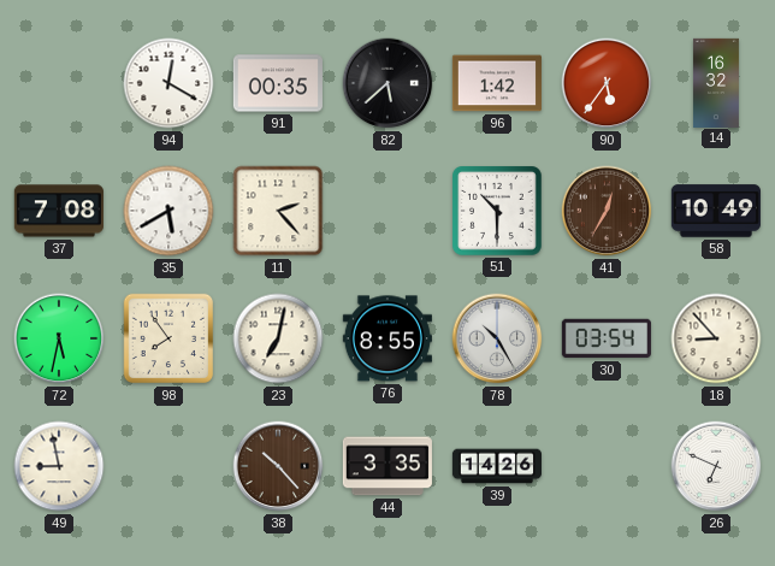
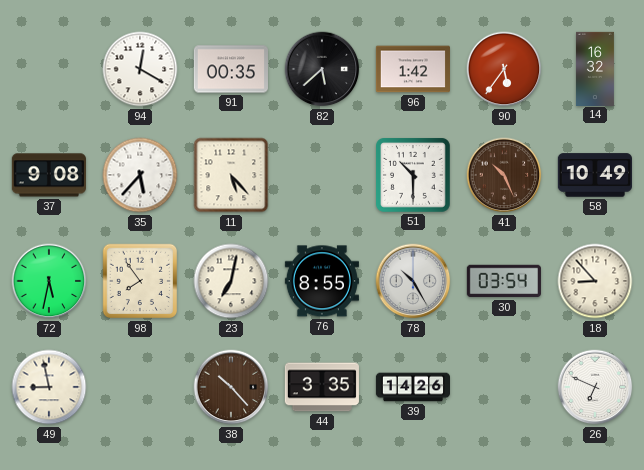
37: 7:08 -> 9:08 (49, 175)
35: 5:40 -> 5:37 (140, 175)
11: 2:23 -> 5:23 (231, 175)
41: 12:35 -> 10:26 (504, 175)
